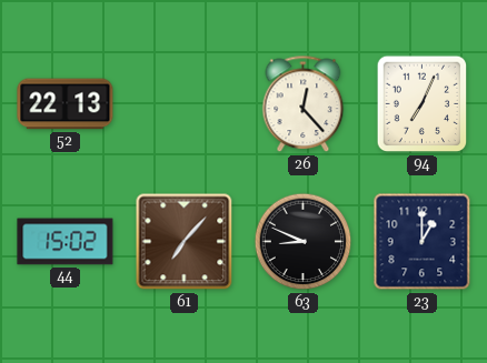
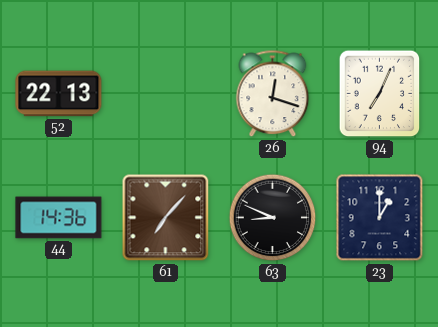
26: 12:23 -> 12:18 (273, 94)
44: 15:02 -> 14:36 (59, 218)
